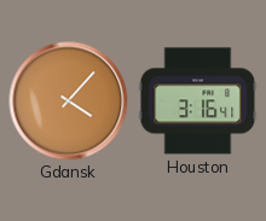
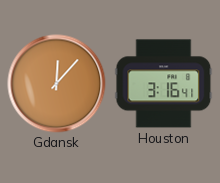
Gdansk: 4:07 -> 12:07 (57, 84)
